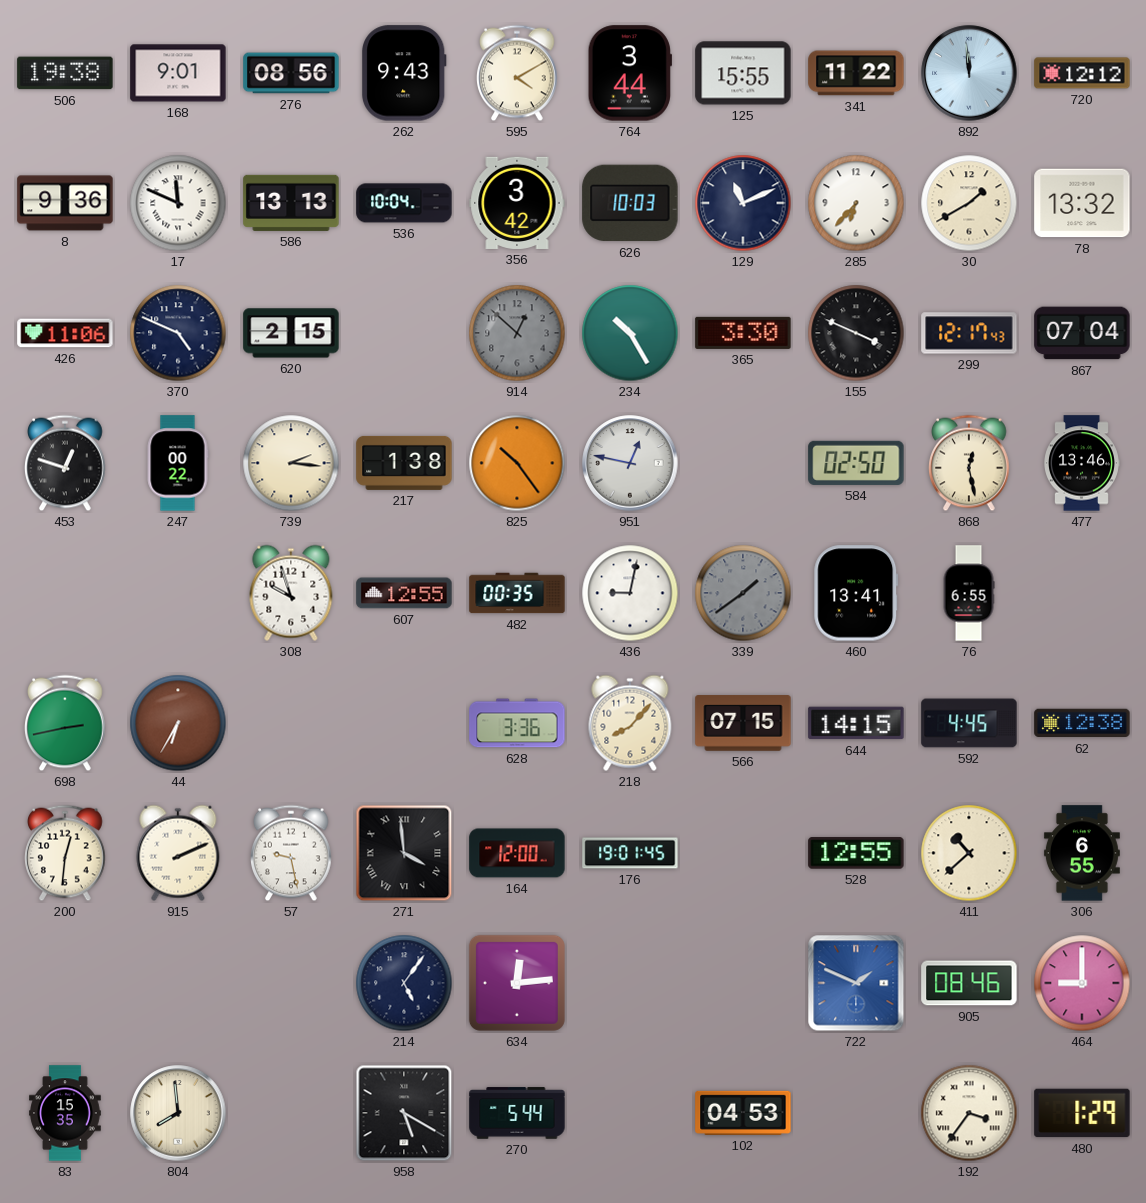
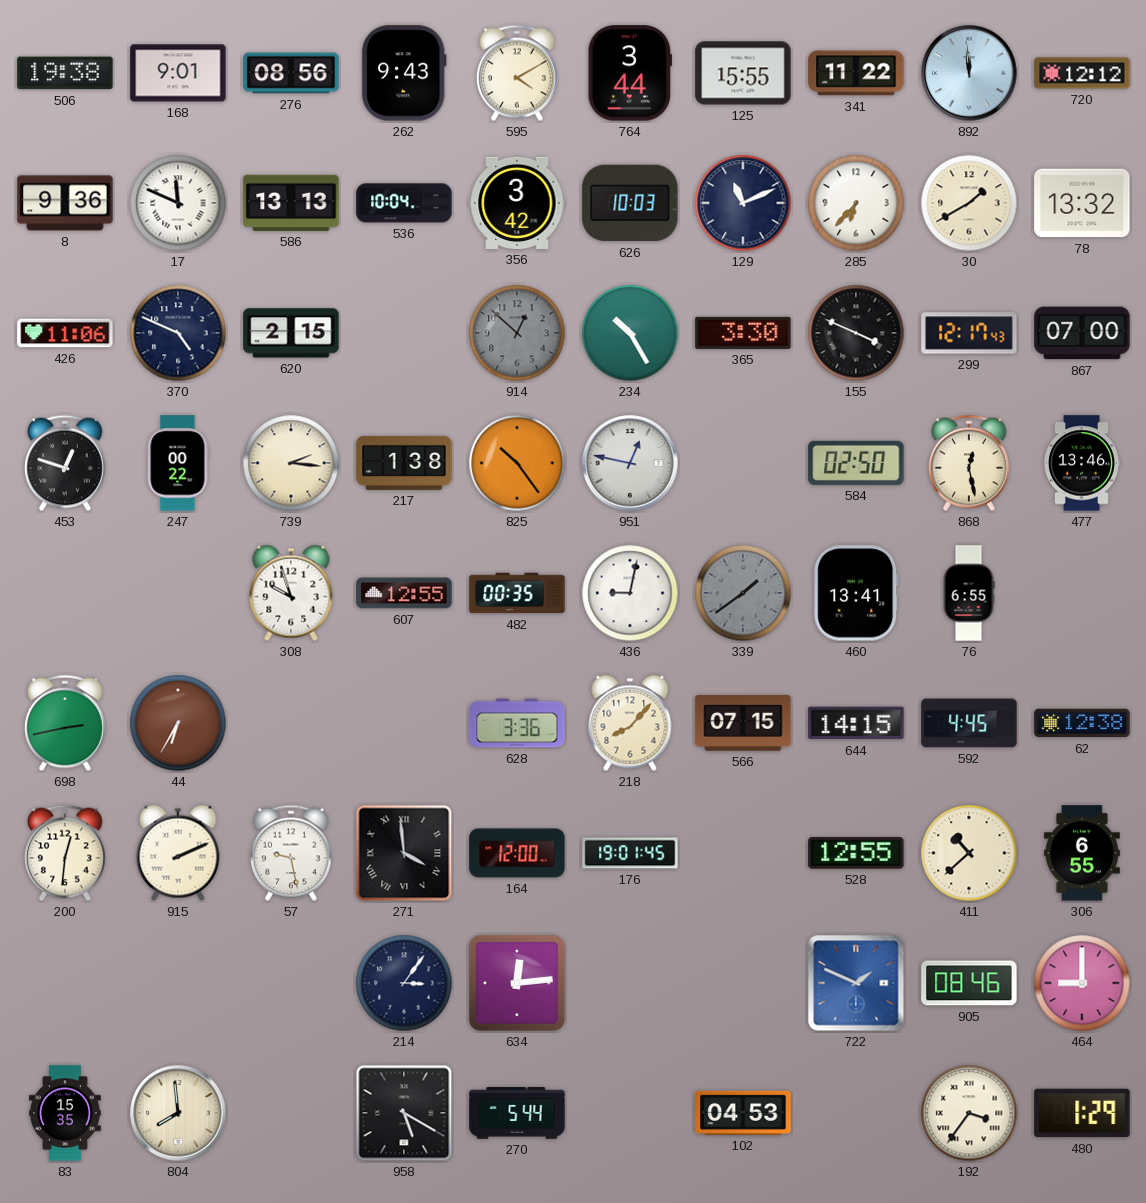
867: 07:04 -> 07:00 (1082, 333)
214: 5:06 -> 3:06 (404, 983)
